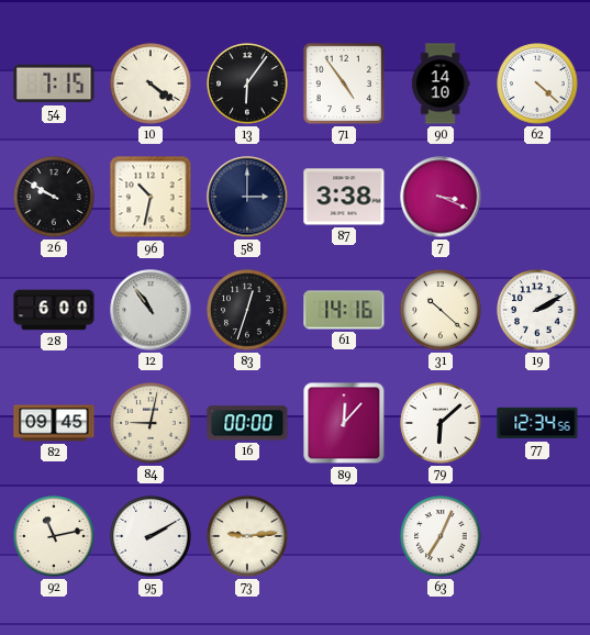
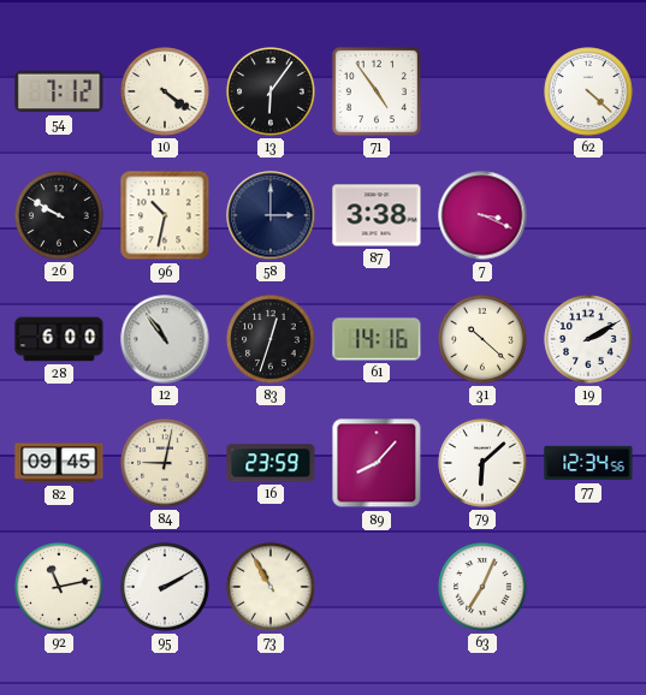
54: 7:15 -> 7:12 (59, 91)
90: 14:10 -> none (441, 83)
16: 00:00 -> 23:59 (271, 463)
89: 12:07 -> 8:07 (377, 463)
73: 9:14 -> 10:55 (271, 587)
